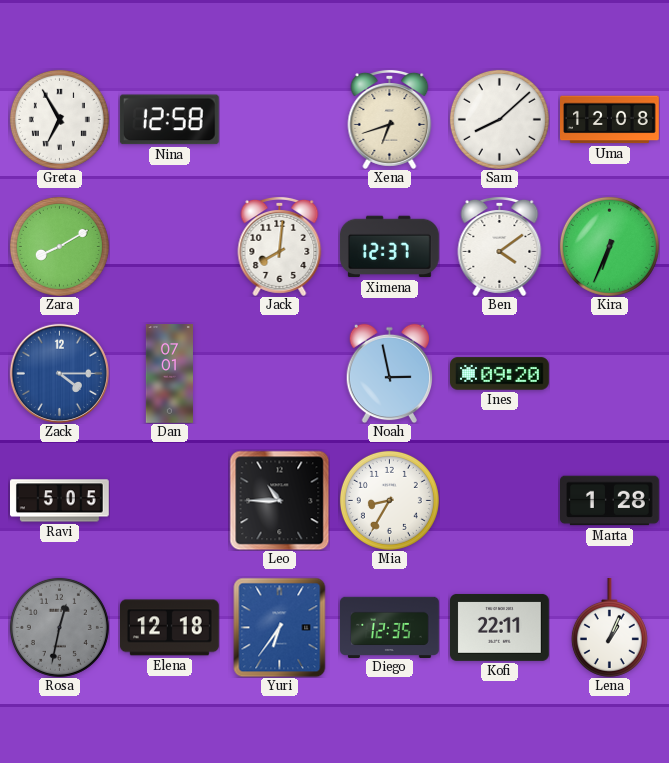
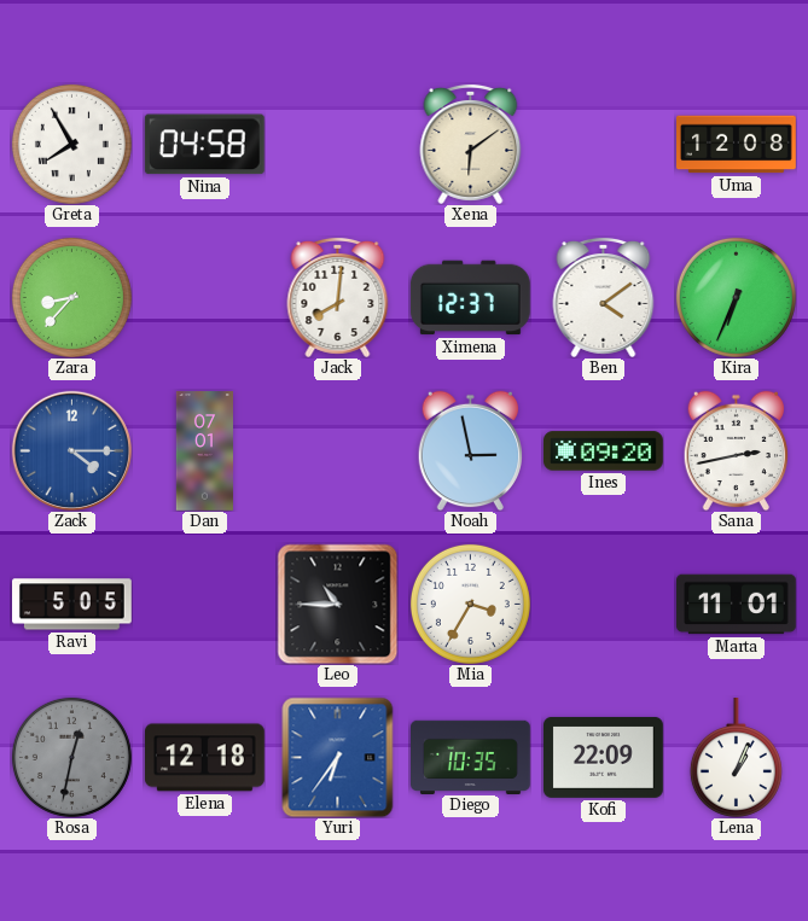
Greta: 6:55 -> 7:55 (71, 144)
Nina: 12:58 -> 04:58 (204, 145)
Xena: 6:42 -> 6:09 (471, 144)
Sam: 8:08 -> none (499, 119)
Zara: 8:10 -> 8:37 (71, 297)
Sana: none -> 2:43 (736, 450)
Mia: 8:35 -> 3:35 (470, 604)
Marta: 1:28 -> 11:01 (737, 605)
Diego: 12:35 -> 10:35 (471, 757)
Kofi: 22:11 -> 22:09 (604, 757)
